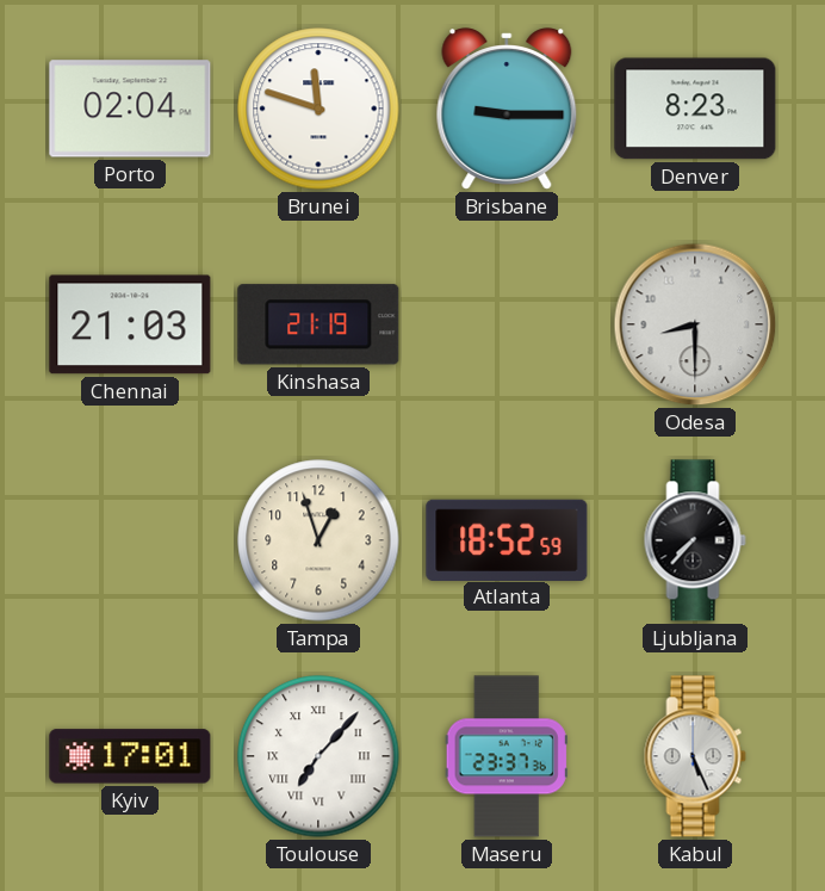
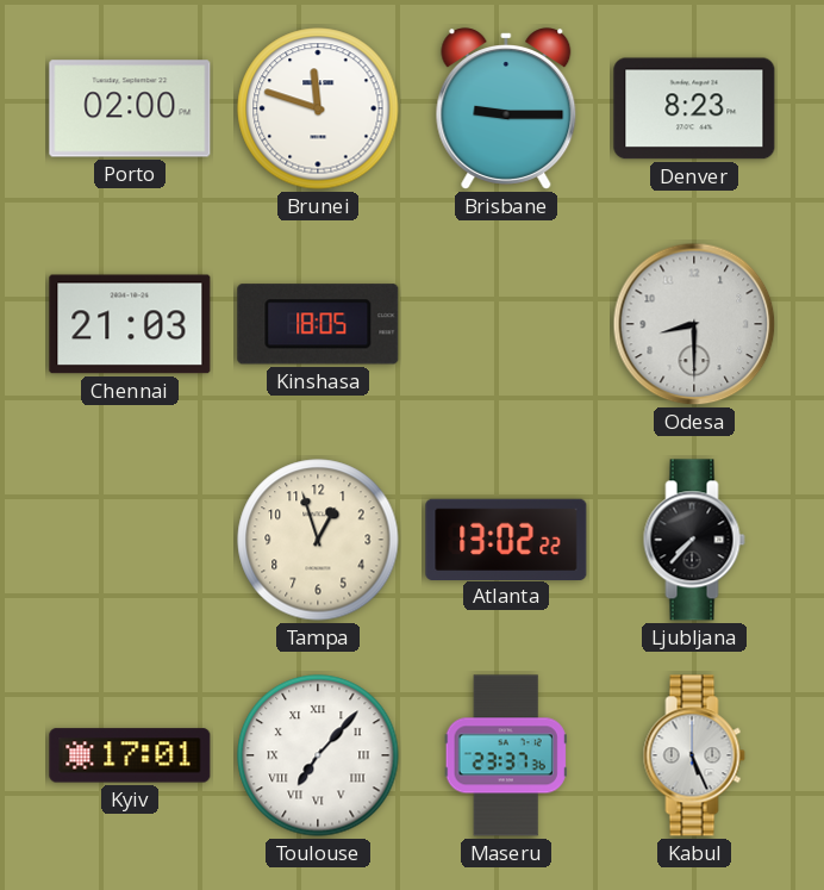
Porto: 02:04 -> 02:00 (130, 108)
Kinshasa: 21:19 -> 18:05 (318, 324)
Atlanta: 18:52 -> 13:02 (506, 539)
